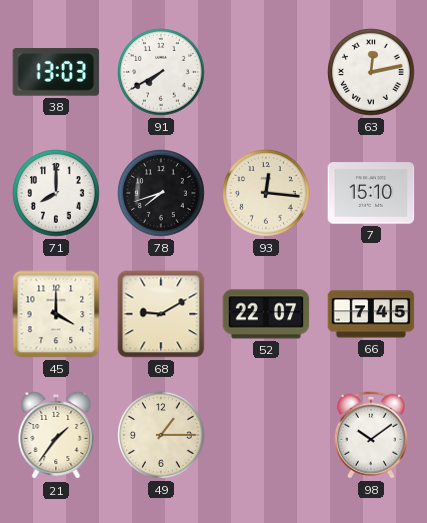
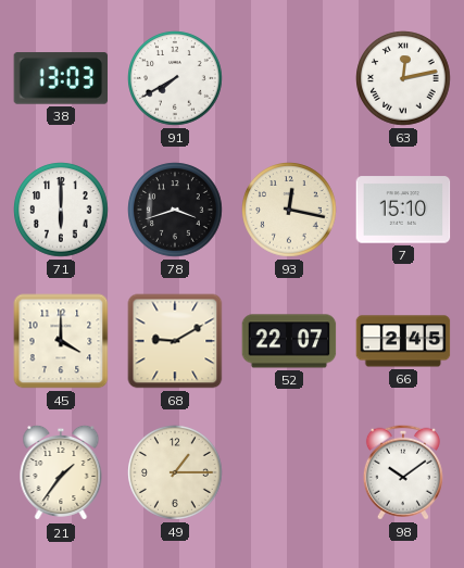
71: 8:00 -> 6:00 (61, 210)
78: 7:42 -> 3:42 (175, 210)
93: 12:16 -> 12:17 (289, 210)
66: 7:45 -> 2:45 (403, 341)
